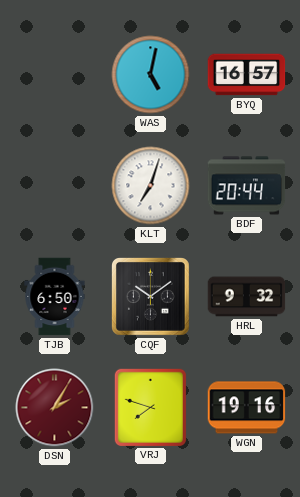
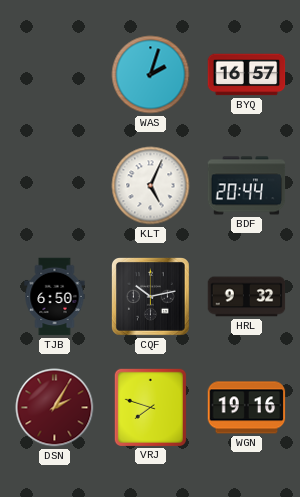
WAS: 5:02 -> 2:03 (151, 75)
KLT: 7:03 -> 5:04 (151, 186)
CQF: 10:09 -> 10:13 (151, 297)
